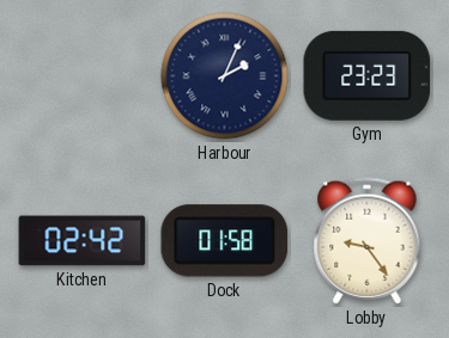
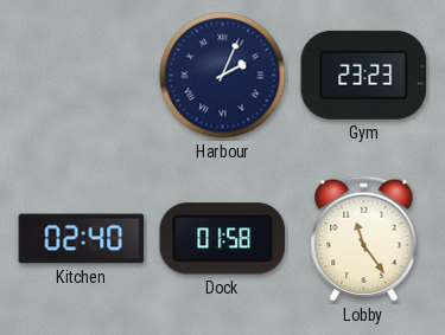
Kitchen: 02:42 -> 02:40 (82, 239)
Lobby: 9:24 -> 11:24 (364, 239)
